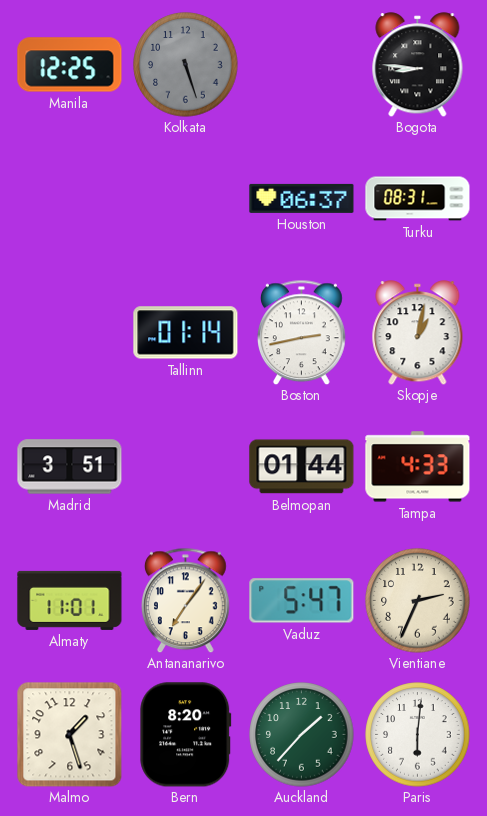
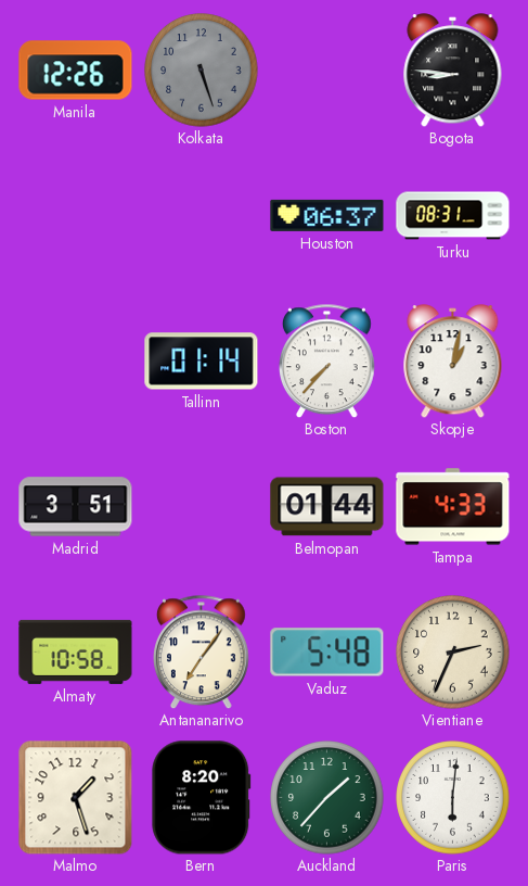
Manila: 12:25 -> 12:26 (76, 71)
Boston: 2:43 -> 7:37 (327, 360)
Almaty: 11:01 -> 10:58 (76, 651)
Vaduz: 5:47 -> 5:48 (327, 653)
